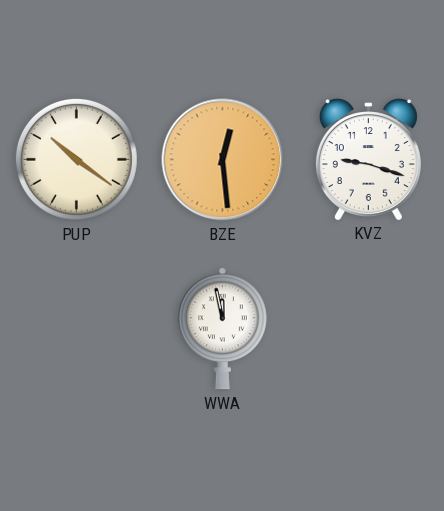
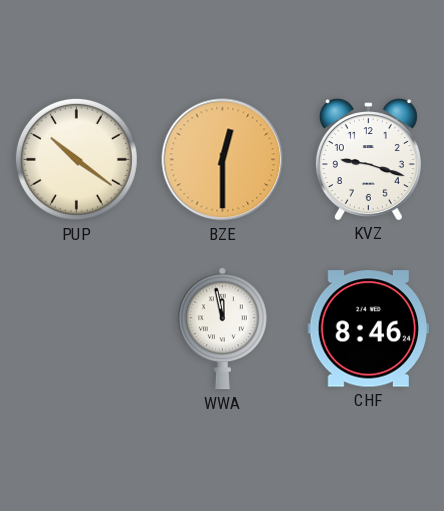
BZE: 12:29 -> 12:30 (223, 160)
CHF: none -> 8:46 (369, 329)
